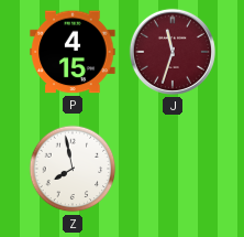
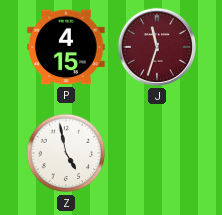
Z: 7:58 -> 4:58 (66, 153)
